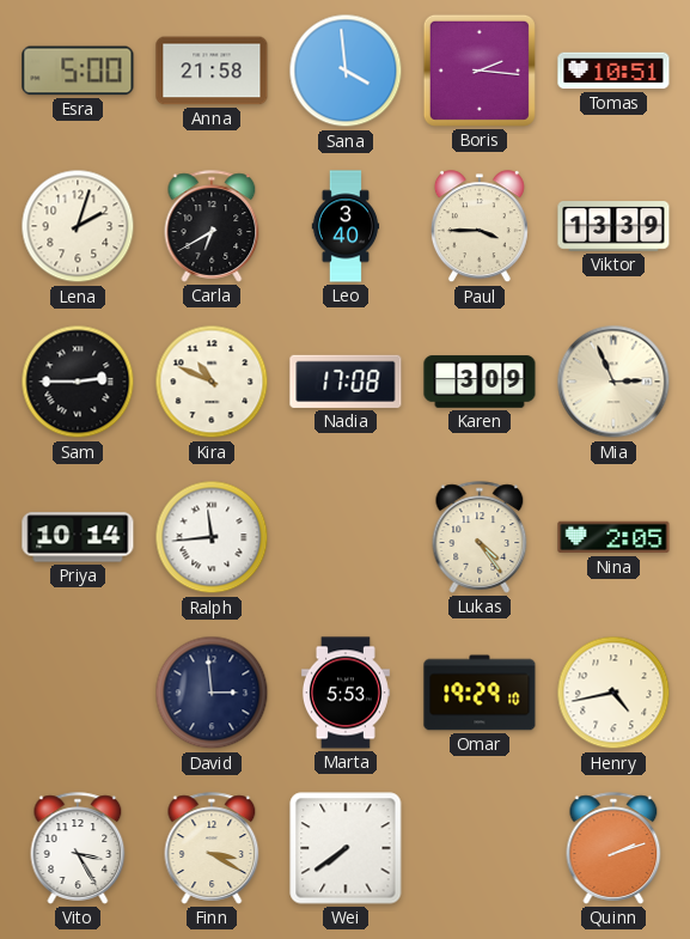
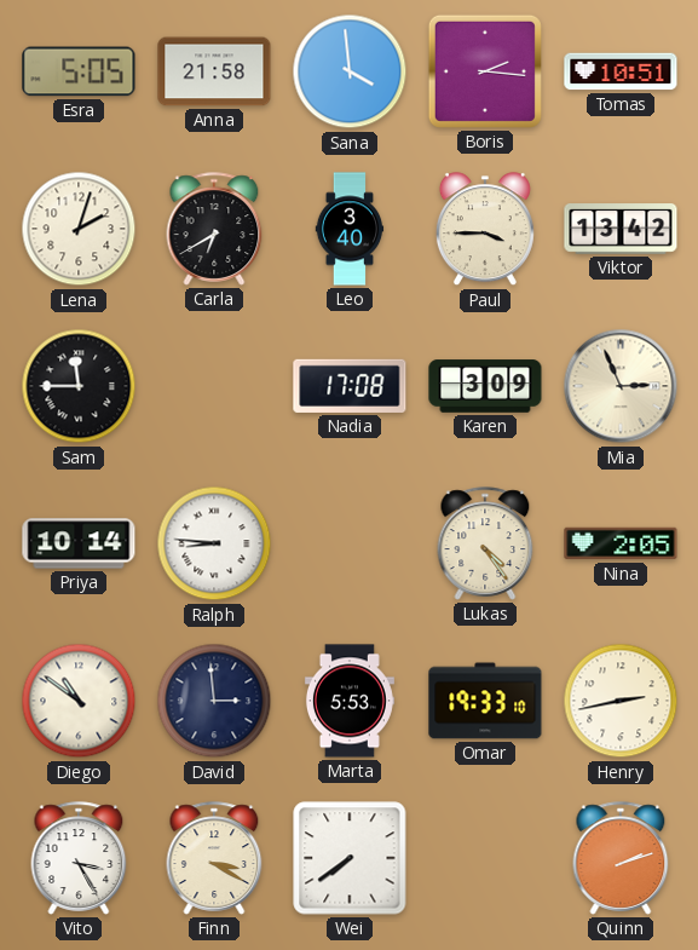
Esra: 5:00 -> 5:05 (79, 71)
Viktor: 13:39 -> 13:42 (621, 229)
Sam: 2:45 -> 11:45 (79, 386)
Kira: 10:49 -> none (212, 382)
Ralph: 11:44 -> 8:46 (214, 543)
Diego: none -> 10:51 (79, 701)
Omar: 19:29 -> 19:33 (485, 701)
Henry: 4:43 -> 2:43 (621, 701)
